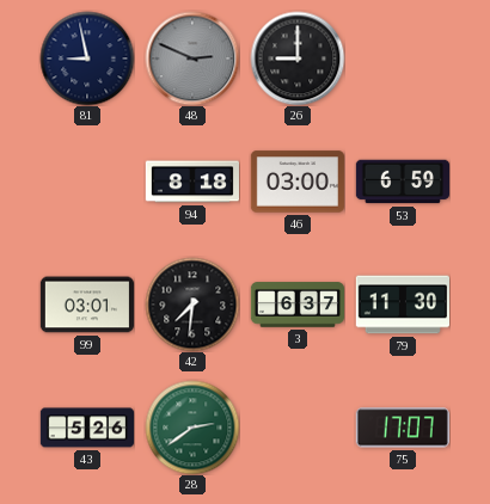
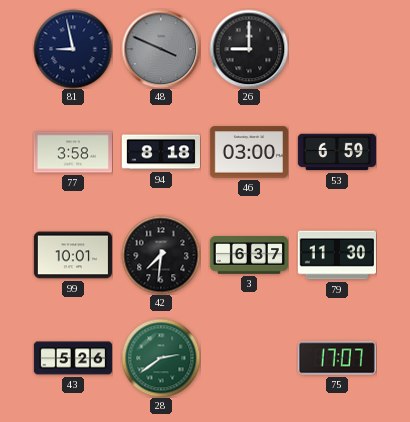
48: 2:49 -> 3:49 (161, 49)
77: none -> 3:58 (72, 152)
99: 03:01 -> 10:01 (72, 255)
